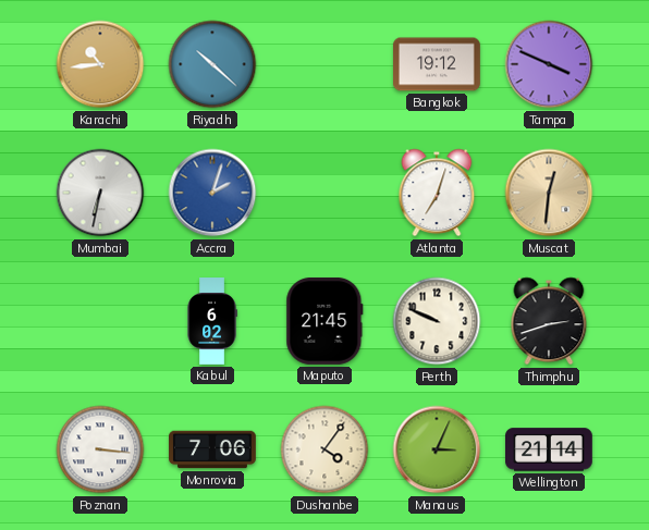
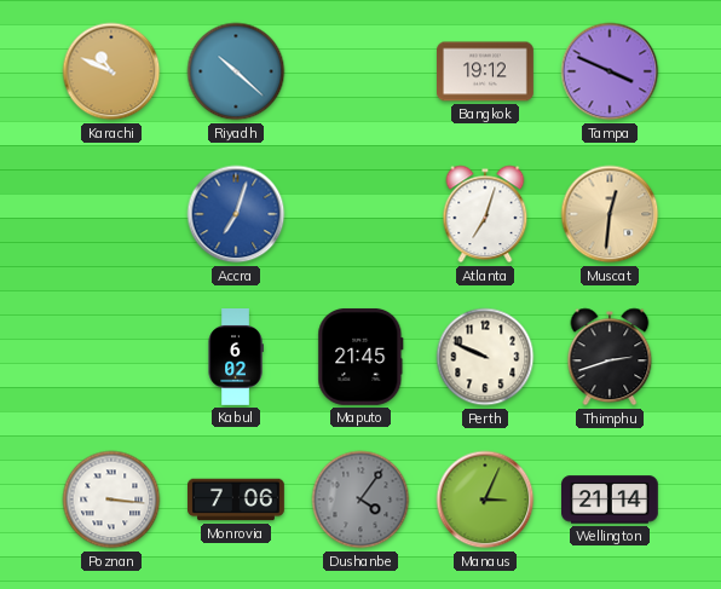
Karachi: 10:44 -> 10:49 (111, 71)
Mumbai: 6:32 -> none (100, 193)
Accra: 2:03 -> 7:03 (236, 214)
Dushanbe dial: cream -> grey (360, 500)
